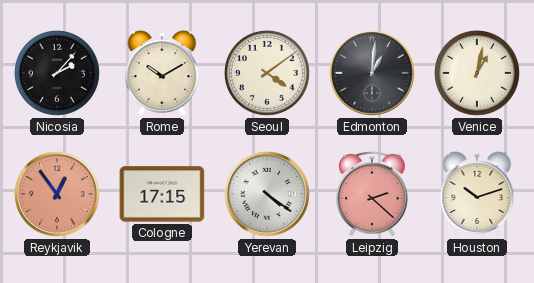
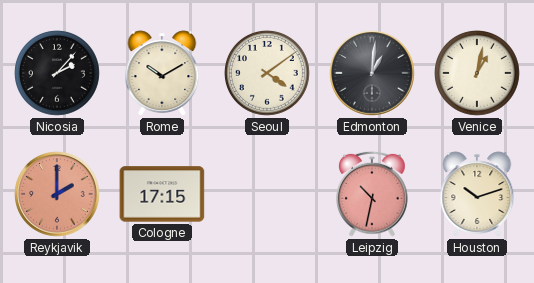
Reykjavik: 12:54 -> 2:00 (57, 194)
Yerevan: 4:21 -> none (267, 194)
Leipzig: 2:22 -> 10:32 (373, 194)
